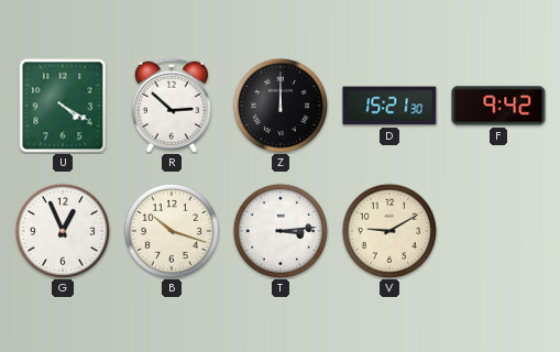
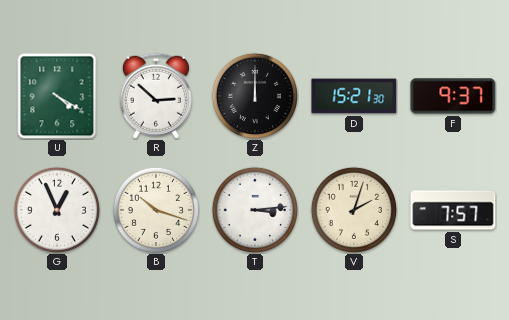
F: 9:42 -> 9:37 (453, 96)
V: 9:10 -> 2:03 (354, 210)
S: none -> 7:57 (453, 210)
